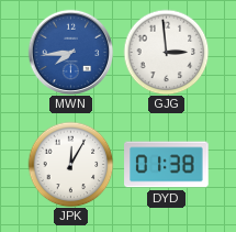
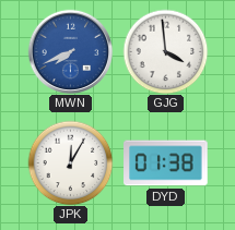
MWN: 7:44 -> 7:41 (70, 51)
GJG: 2:59 -> 3:59 (165, 51)
